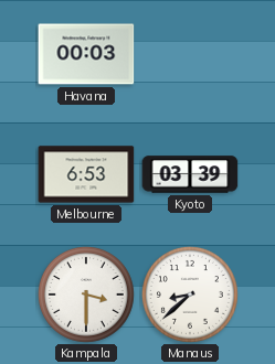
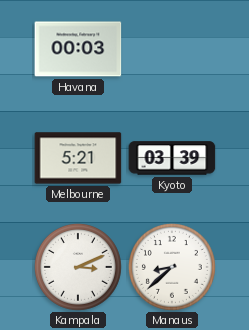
Melbourne: 6:53 -> 5:21 (78, 158)
Kampala: 3:30 -> 3:11 (78, 267)
